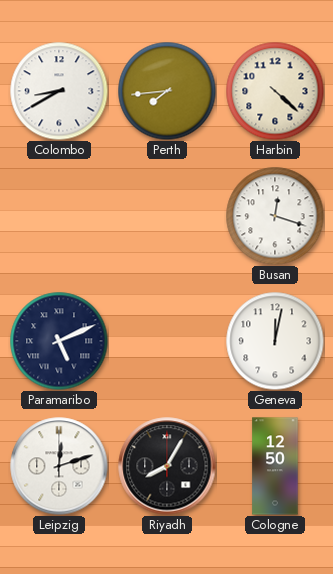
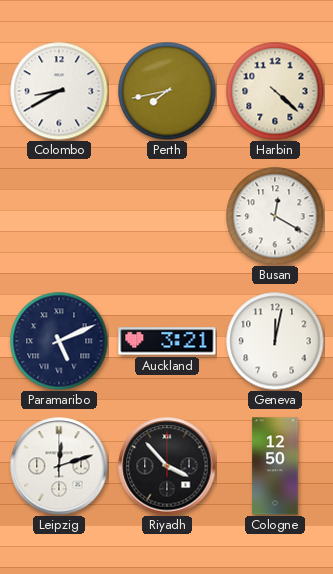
Perth: 7:44 -> 7:43 (167, 91)
Busan: 12:18 -> 12:20 (275, 216)
Auckland: none -> 3:21 (167, 341)
Riyadh: 8:05 -> 3:53 (167, 466)
